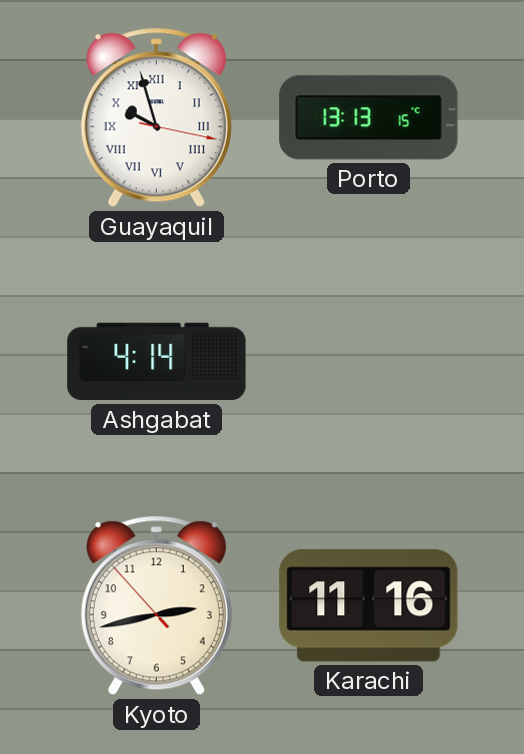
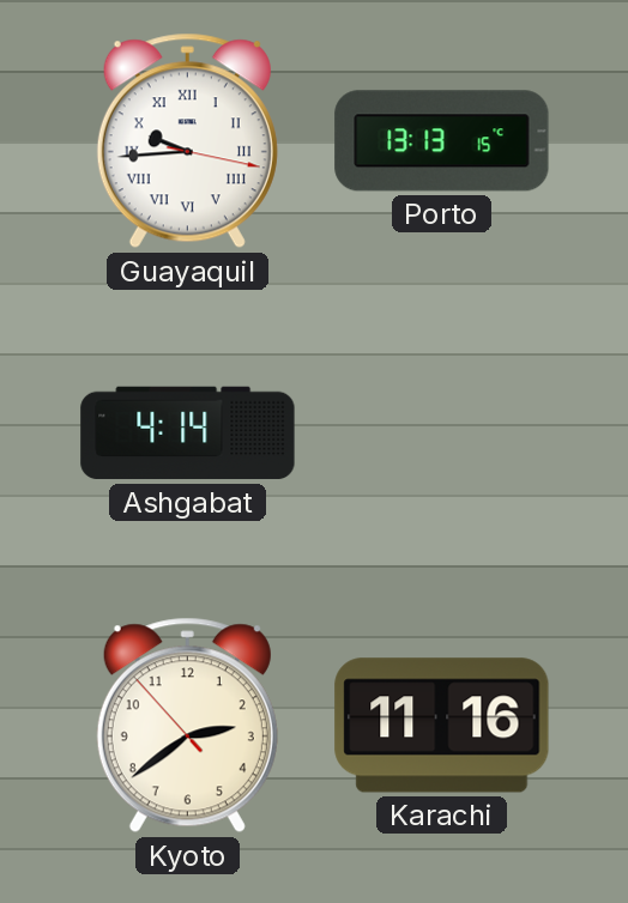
Guayaquil: 9:57 -> 9:44 (187, 141)
Kyoto: 2:42 -> 2:38 (187, 726)
